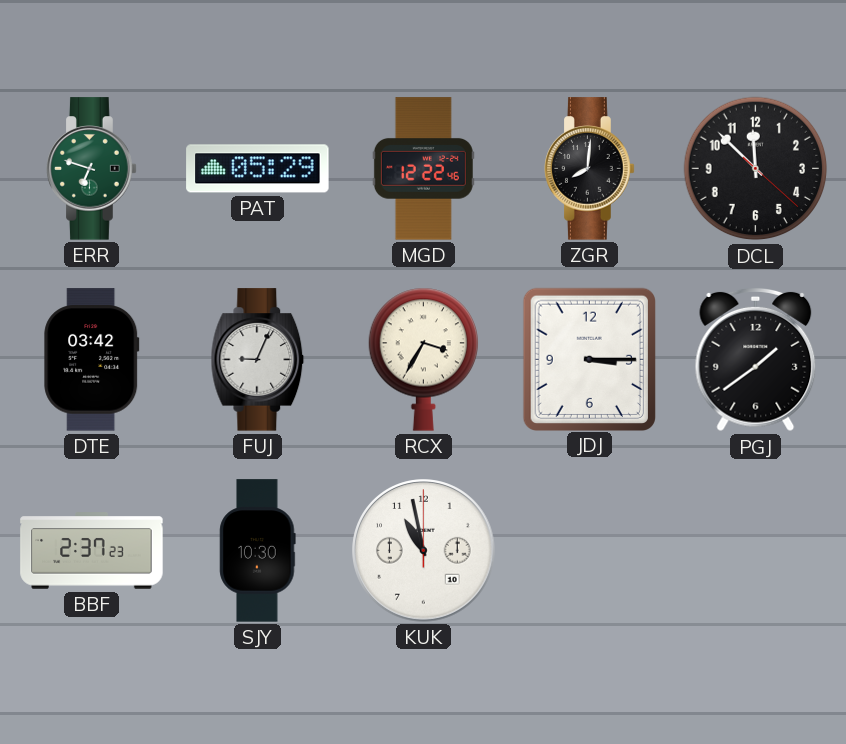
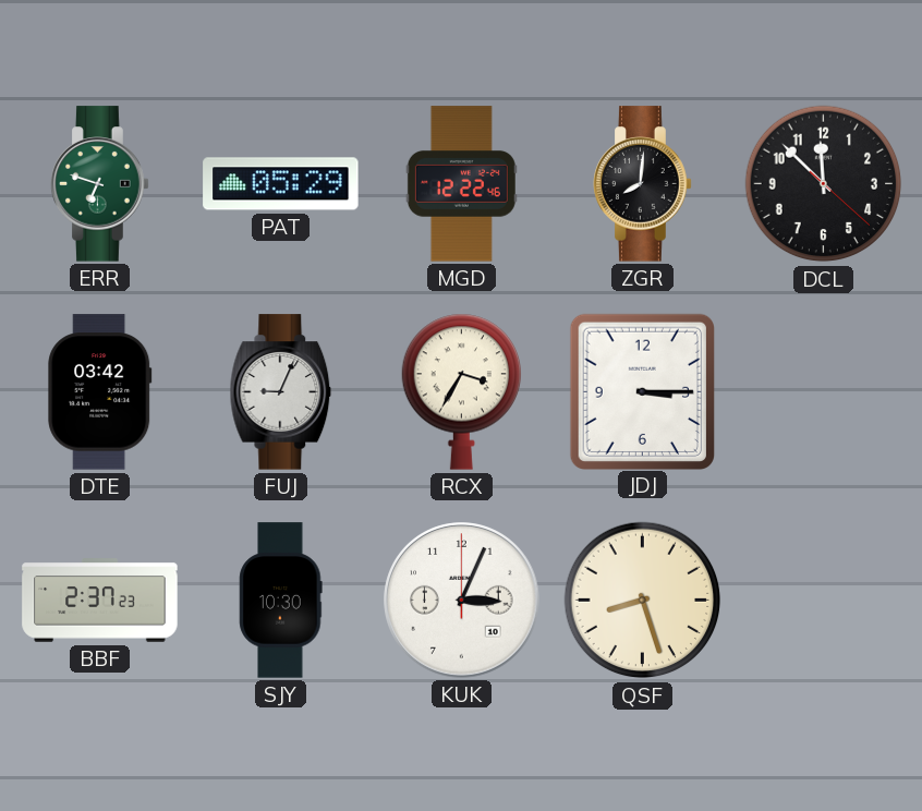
PGJ: 1:39 -> none (756, 360)
KUK: 10:58 -> 3:04 (462, 601)
QSF: none -> 8:27 (643, 601)
